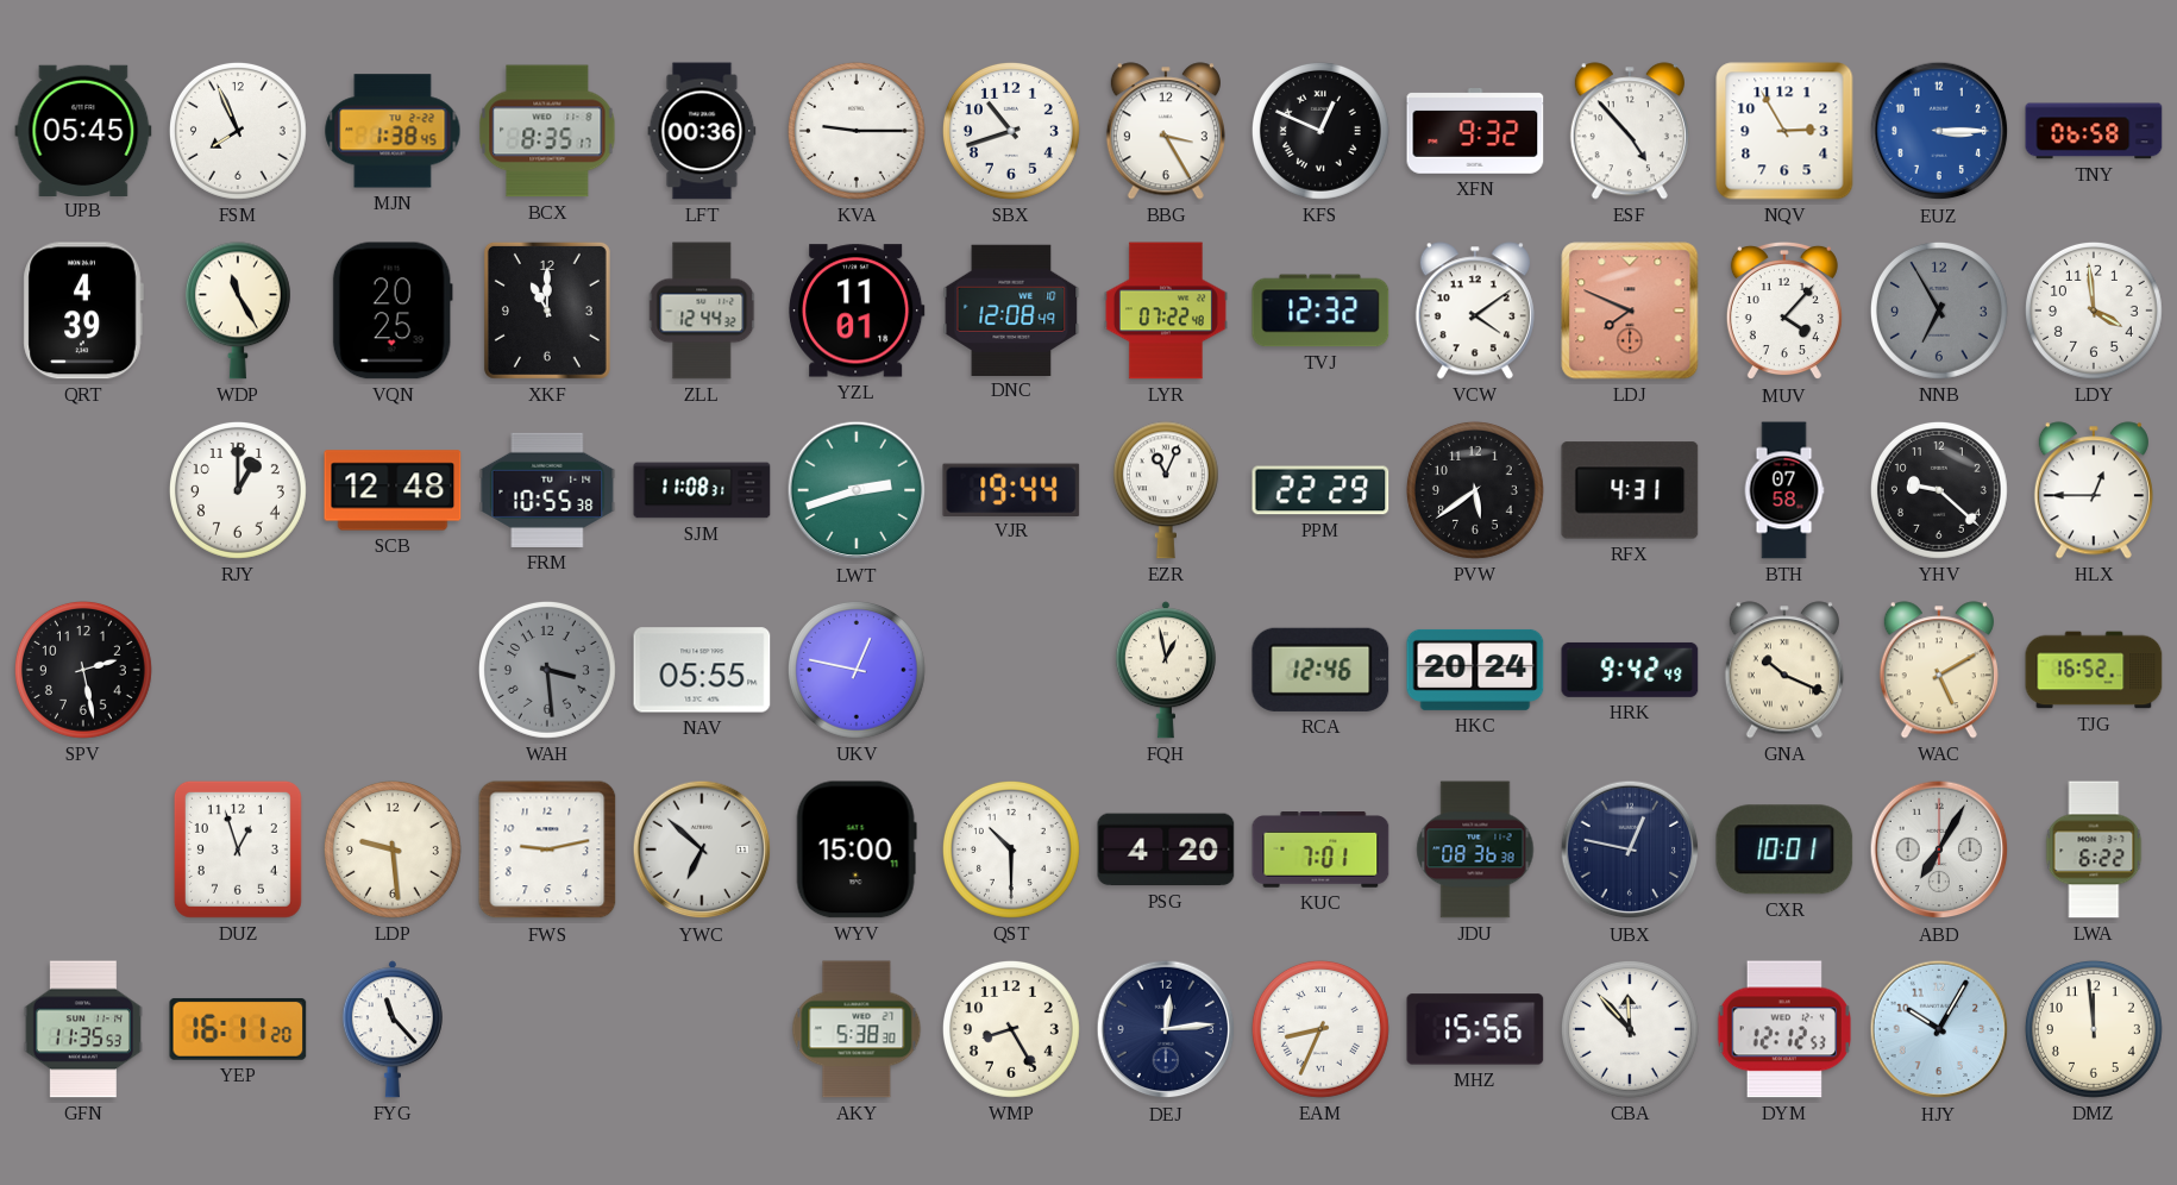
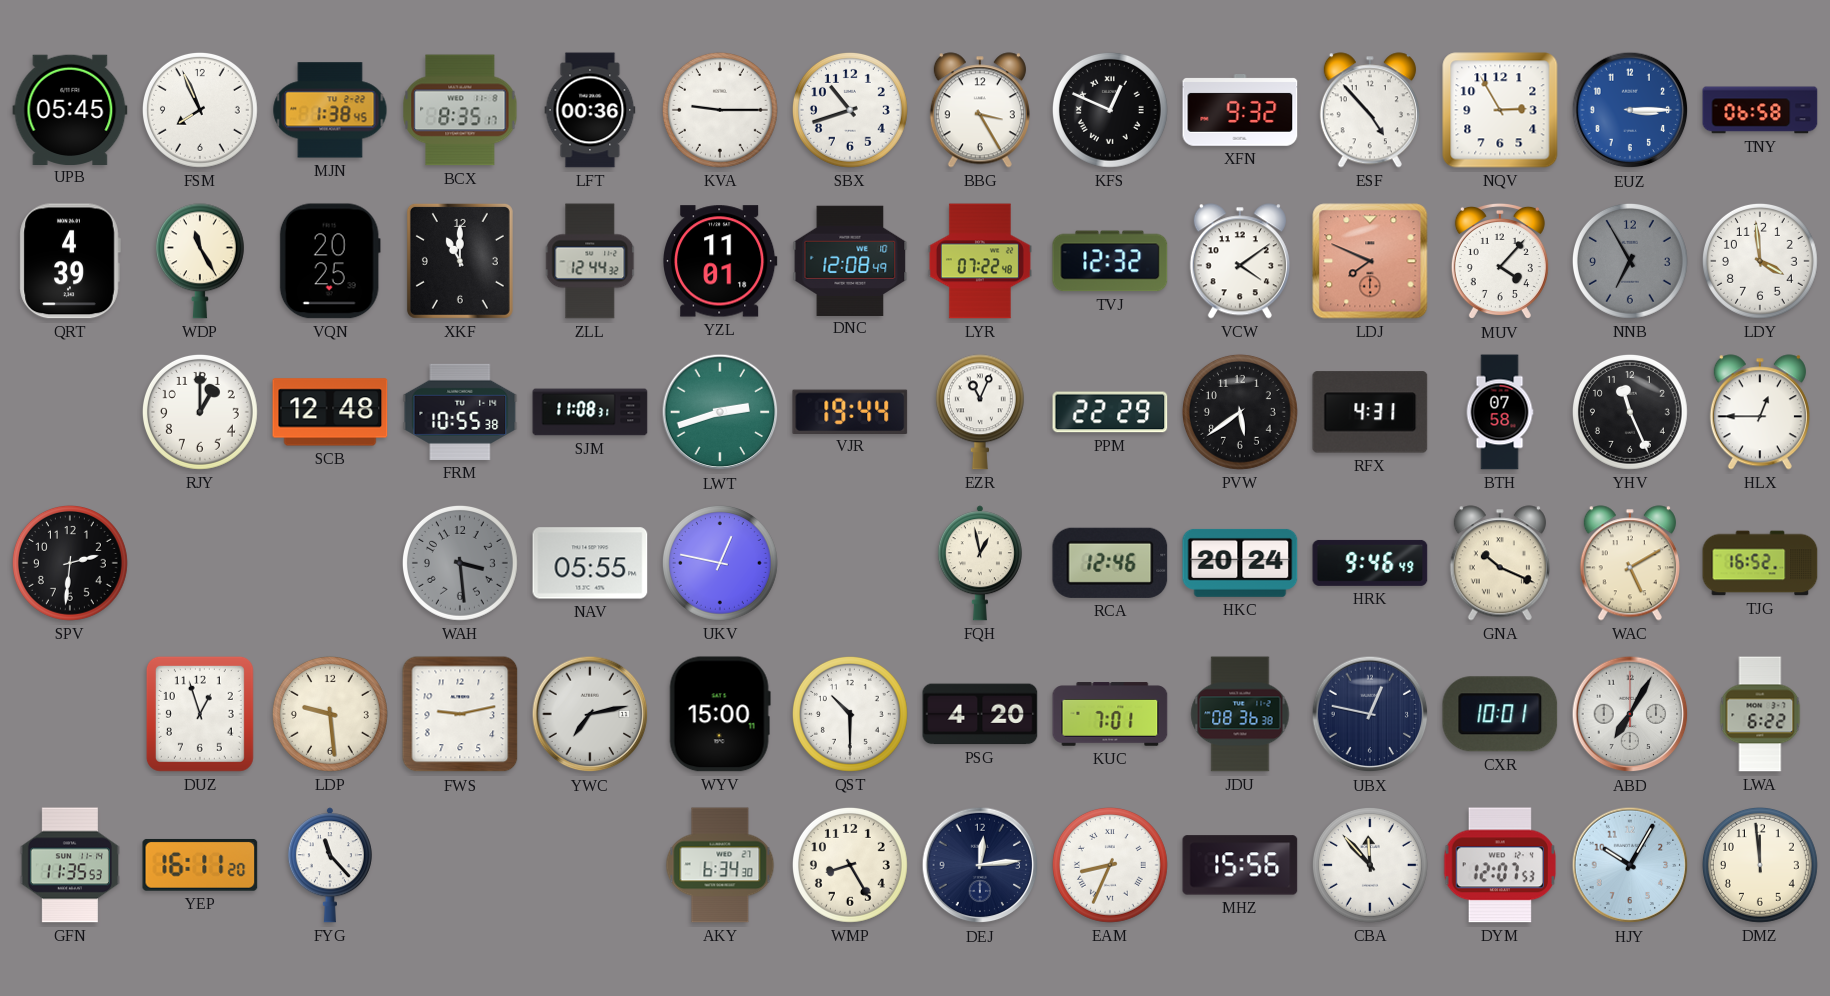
YHV: 9:22 -> 11:26 (1630, 412)
SPV: 2:28 -> 2:31 (70, 563)
HRK: 9:42 -> 9:46 (1370, 563)
YWC: 6:52 -> 7:13 (590, 714)
AKY: 5:38 -> 6:34 (720, 865)
DYM: 12:12 -> 12:07 (1499, 865)
